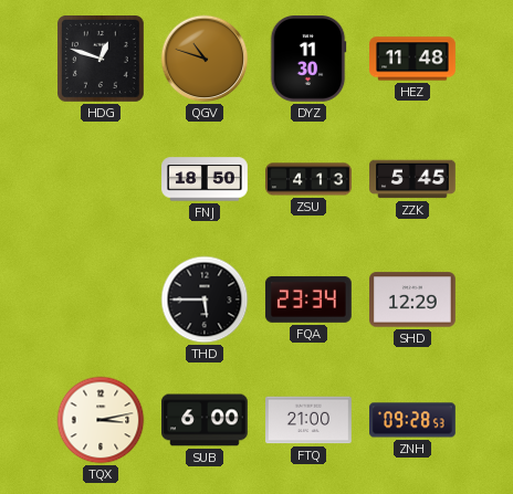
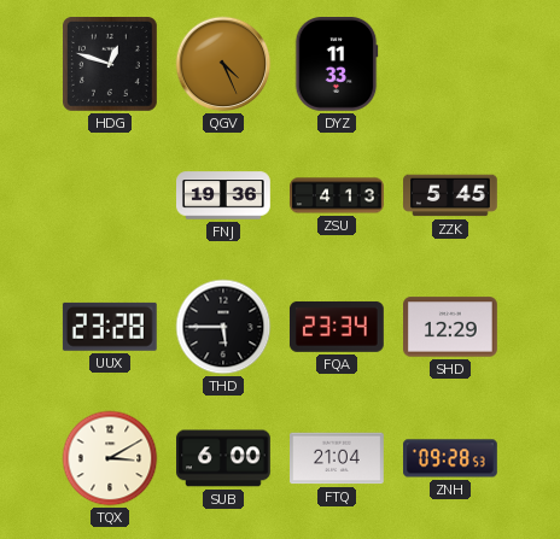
QGV: 10:48 -> 4:26 (223, 64)
DYZ: 11:30 -> 11:33 (337, 65)
HEZ: 11:48 -> none (413, 59)
FNJ: 18:50 -> 19:36 (224, 195)
UUX: none -> 23:28 (110, 327)
TQX: 3:13 -> 3:10 (110, 458)
FTQ: 21:00 -> 21:04 (338, 458)
